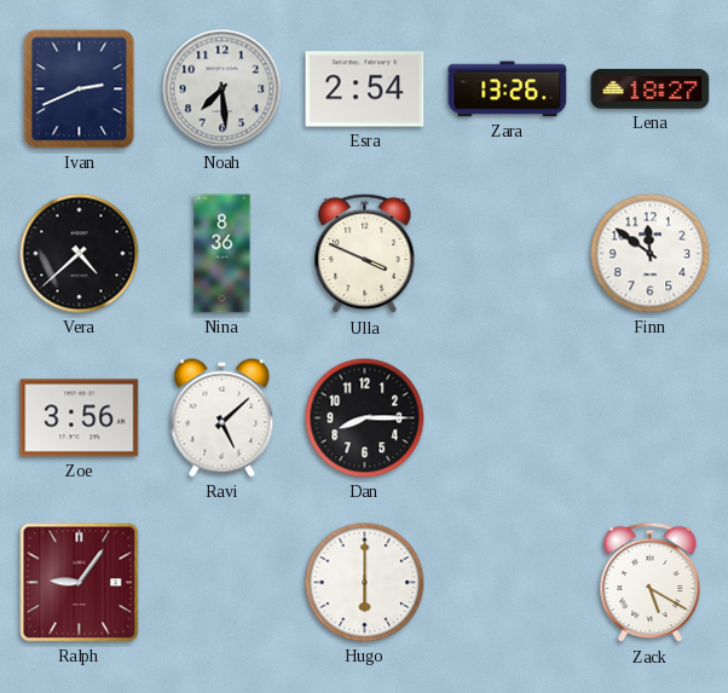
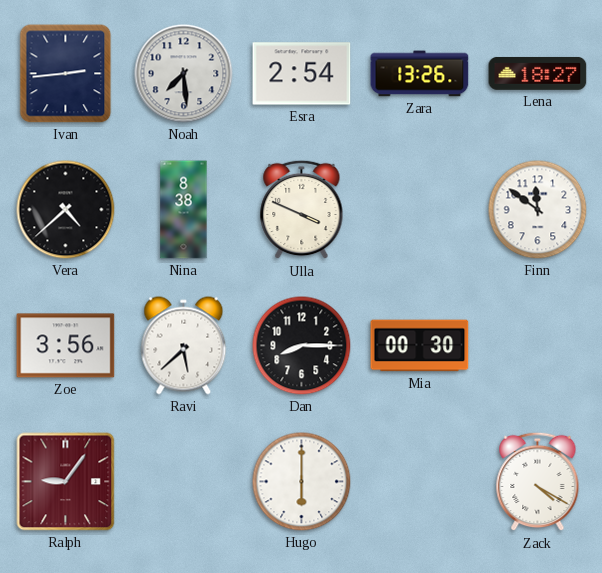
Ivan: 2:41 -> 2:44 (66, 74)
Nina: 8:36 -> 8:38 (184, 210)
Ravi: 5:08 -> 5:38 (184, 346)
Mia: none -> 00:30 (420, 346)
Zack: 5:20 -> 4:20 (538, 482)
